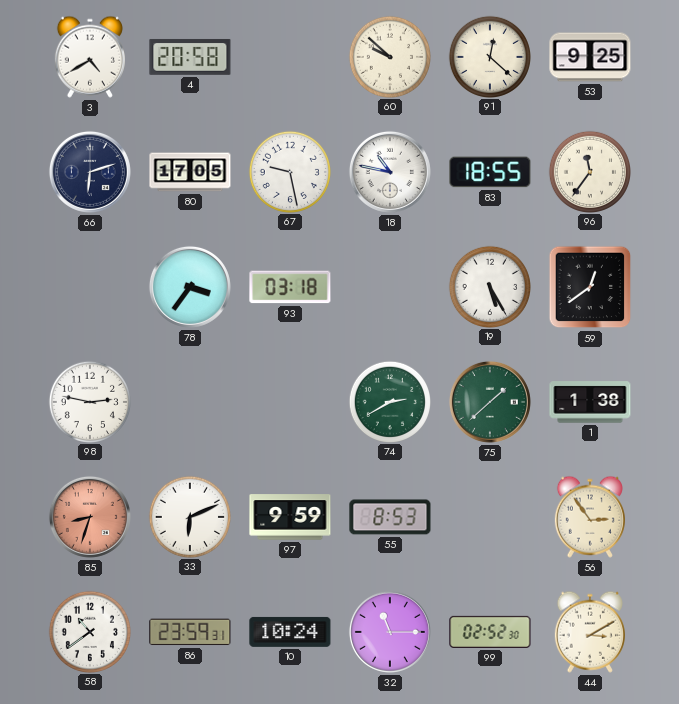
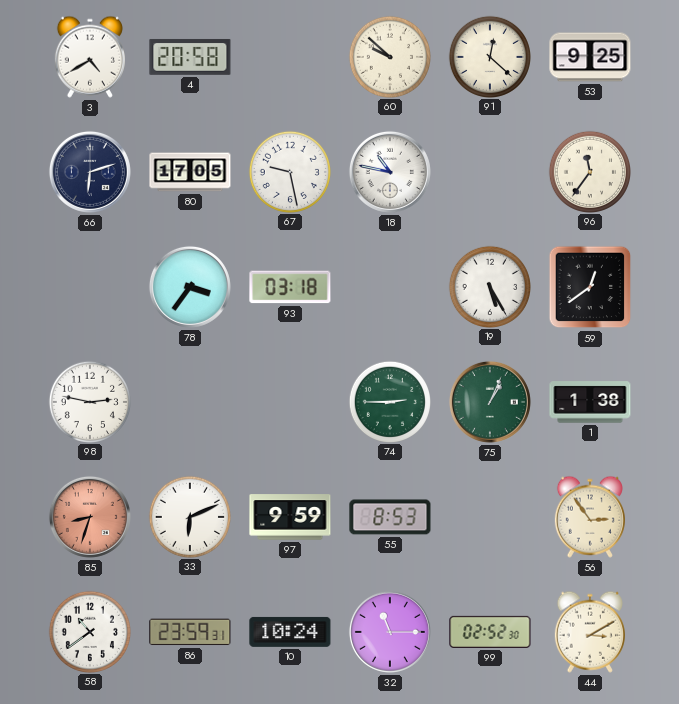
83: 18:55 -> none (490, 172)
74: 2:40 -> 2:45 (389, 401)
75: 1:38 -> 1:04 (490, 402)
